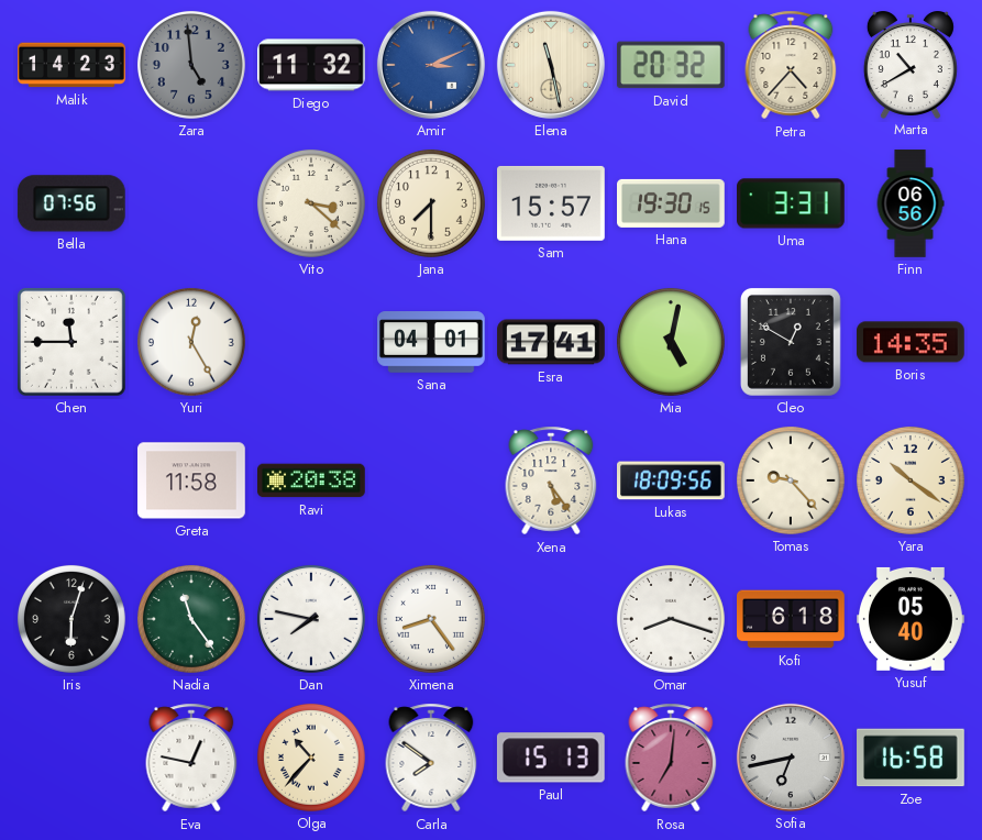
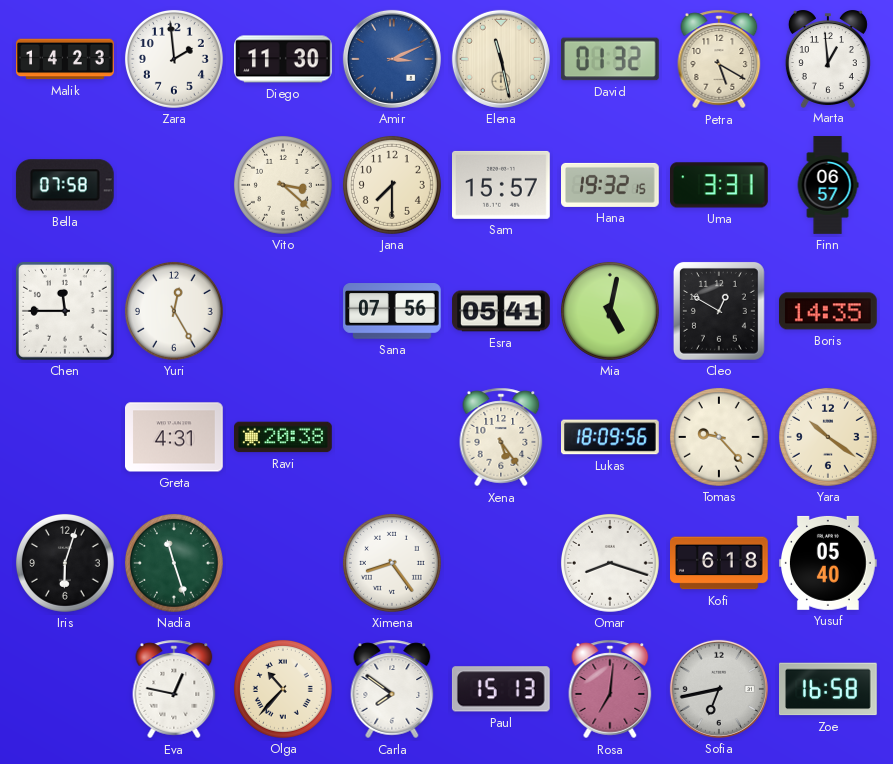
Zara: 4:59 -> 1:59 (174, 59)
Zara dial: grey -> white (174, 59)
Diego: 11:32 -> 11:30 (283, 59)
David: 20:32 -> 01:32 (610, 59)
Petra: 4:37 -> 5:20 (719, 59)
Marta: 10:40 -> 12:59 (828, 59)
Bella: 07:56 -> 07:58 (65, 185)
Hana: 19:30 -> 19:32 (611, 185)
Finn: 06:56 -> 06:57 (828, 185)
Sana: 04:01 -> 07:56 (392, 311)
Esra: 17:41 -> 05:41 (501, 311)
Greta: 11:58 -> 4:31 (175, 437)
Nadia: 11:24 -> 11:27 (174, 563)
Dan: 7:47 -> none (311, 619)
